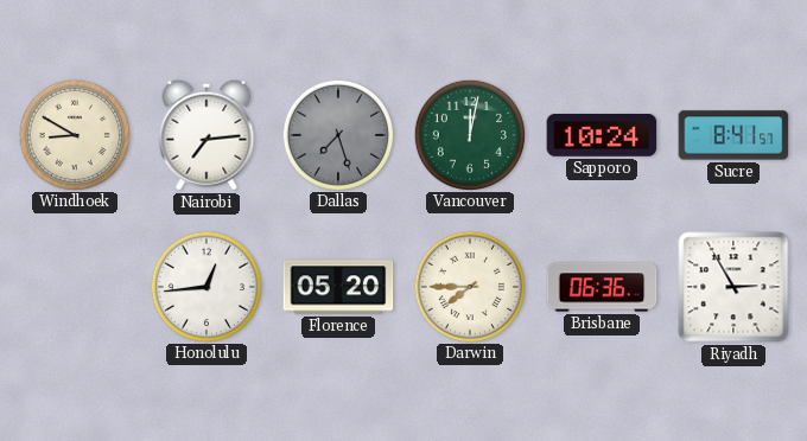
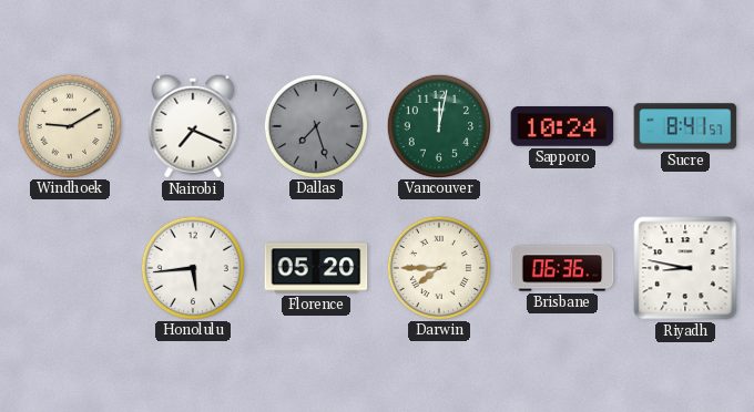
Windhoek: 8:50 -> 9:10 (69, 125)
Nairobi: 7:14 -> 7:19 (193, 126)
Honolulu: 12:44 -> 5:44 (192, 267)
Riyadh: 2:55 -> 8:47 (685, 268)
